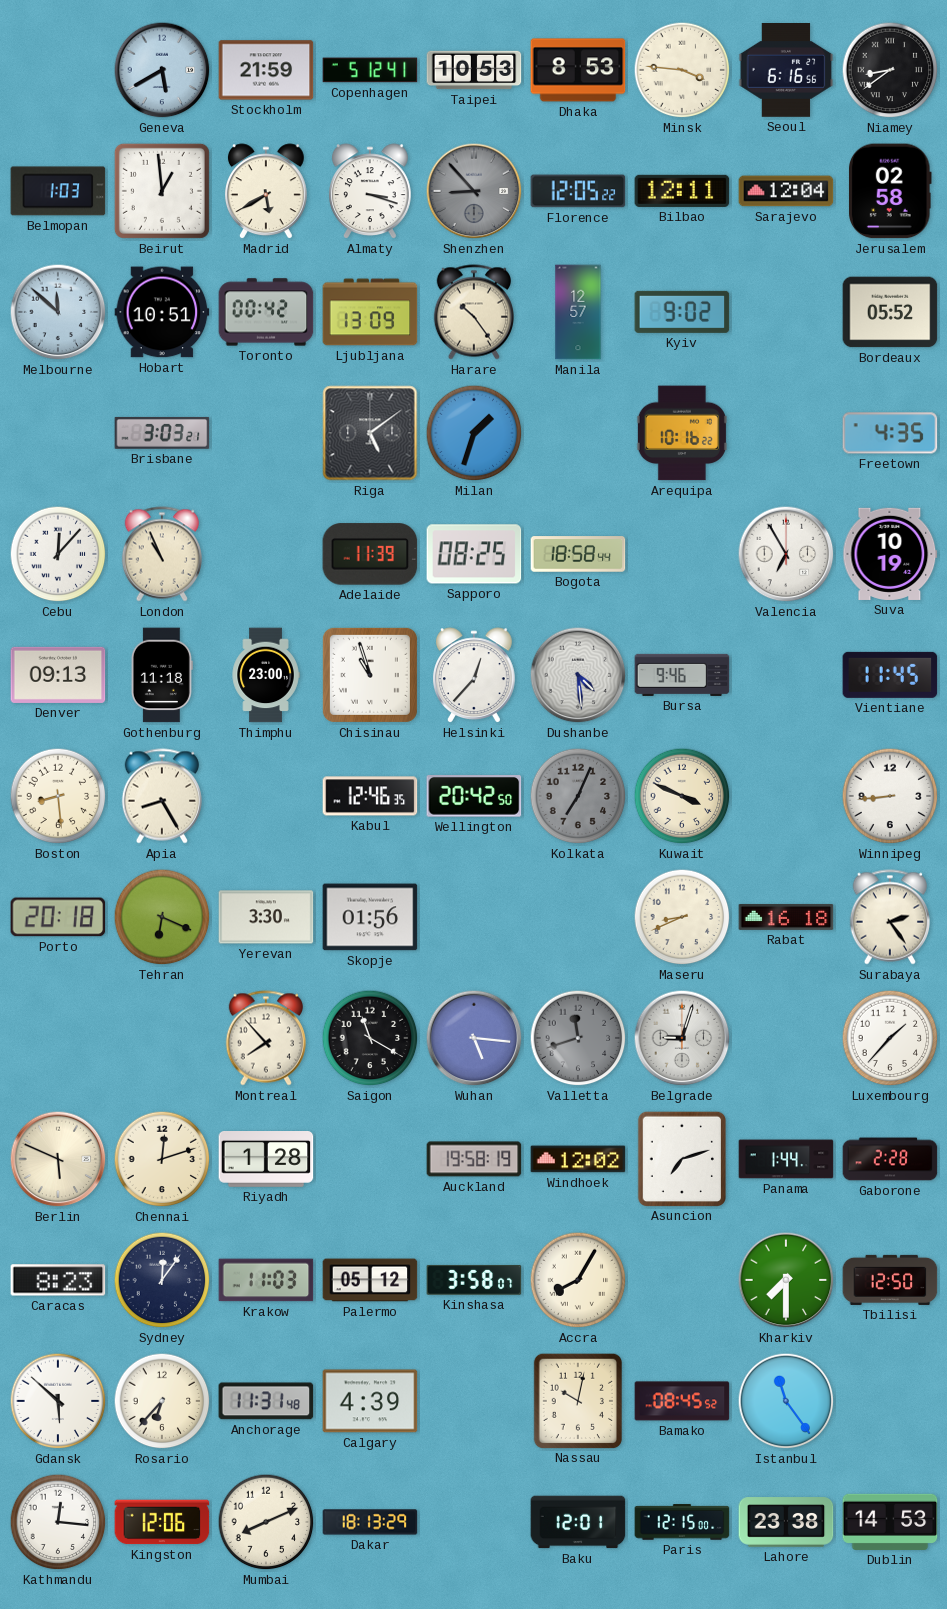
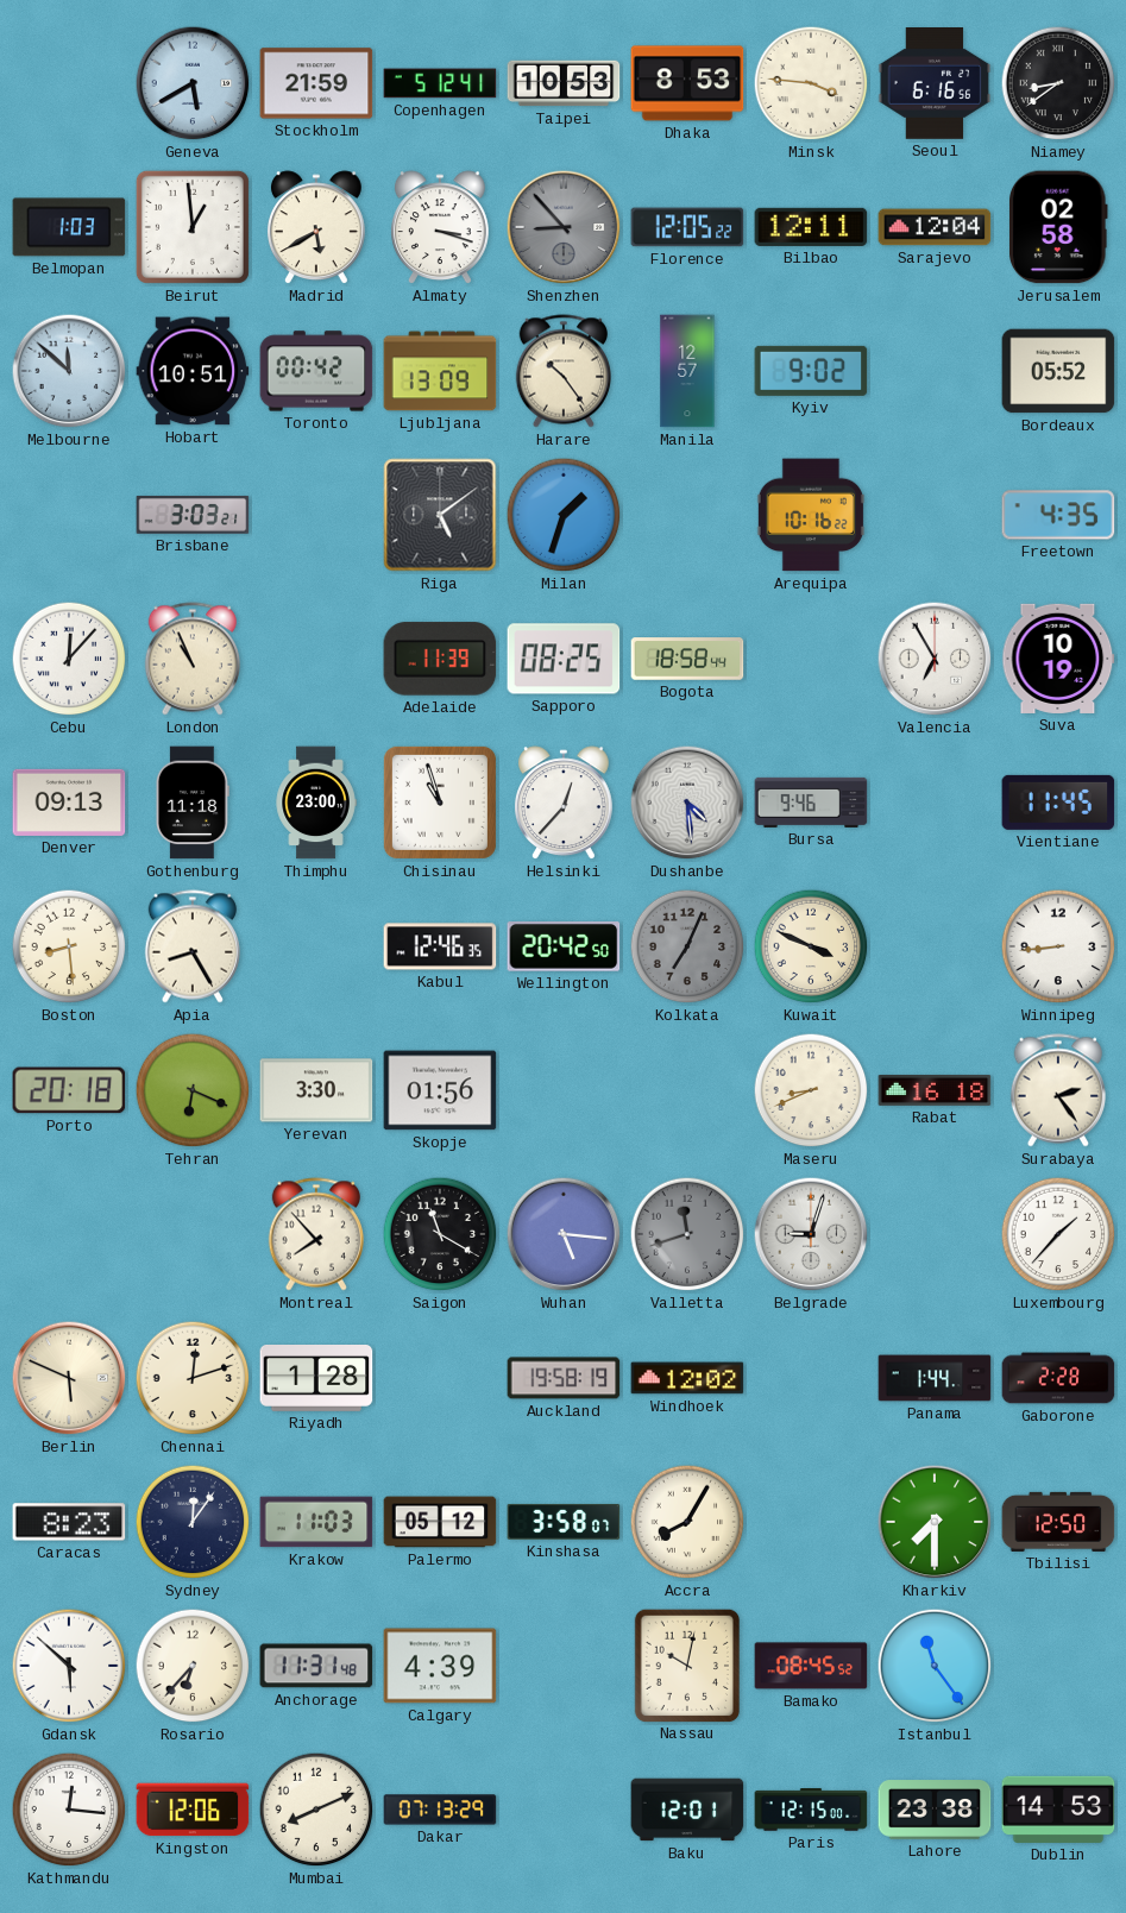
Asuncion: 7:12 -> none (681, 1158)
Dakar: 18:13 -> 07:13 (440, 1810)
